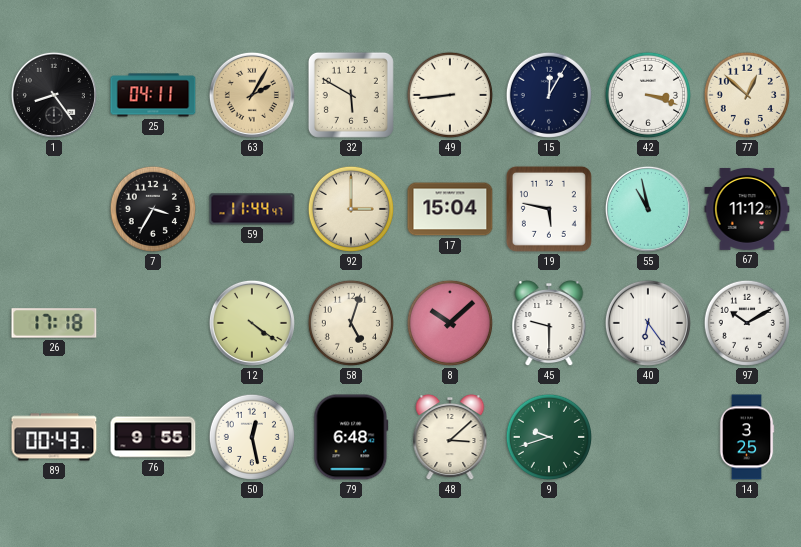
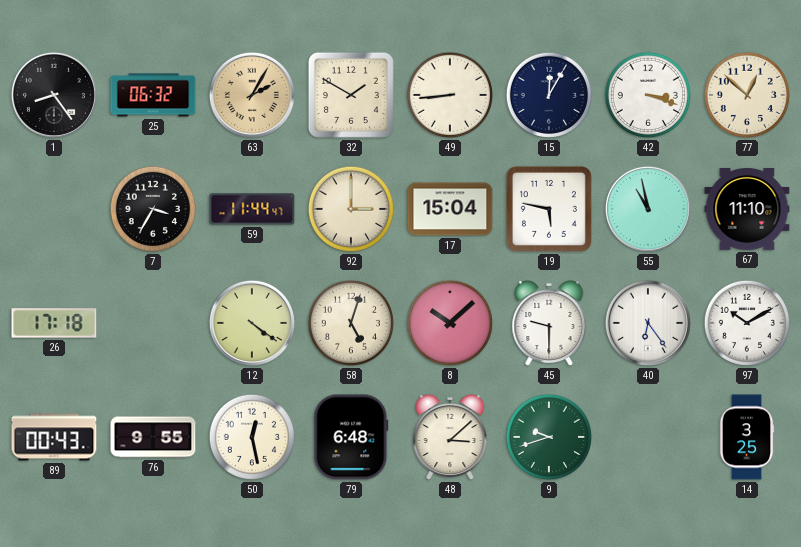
25: 04:11 -> 06:32 (153, 95)
32: 5:50 -> 1:50 (351, 95)
67: 11:12 -> 11:10 (747, 209)
